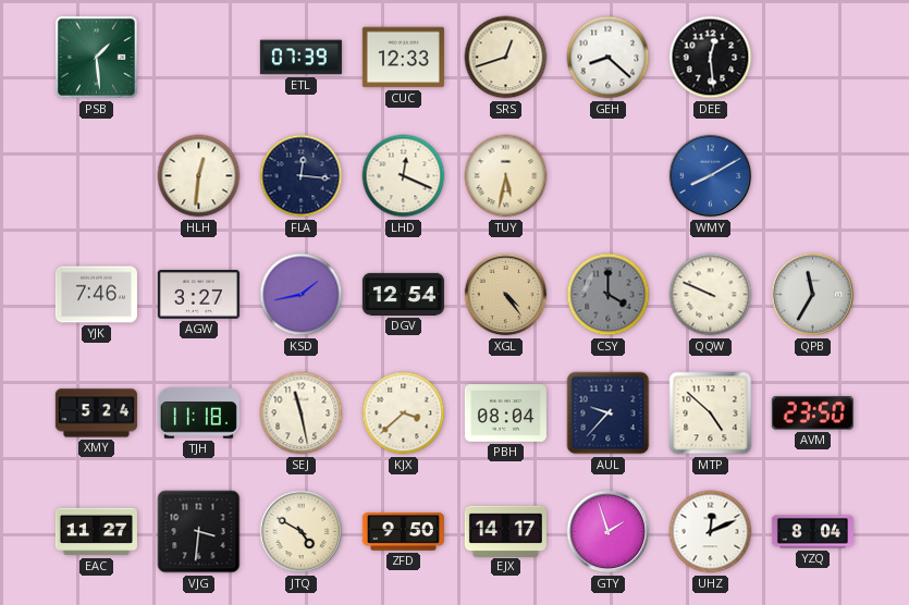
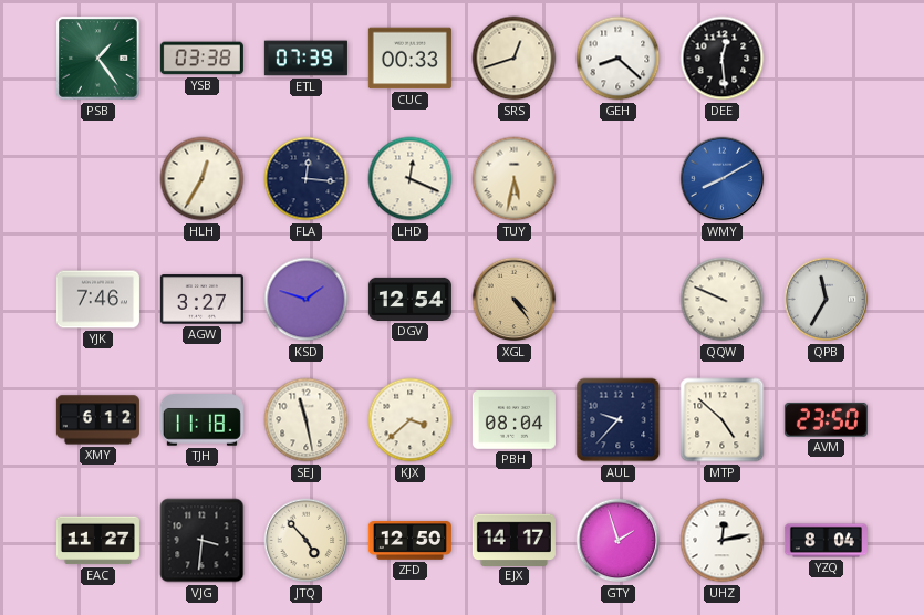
PSB: 1:29 -> 1:24 (98, 59)
YSB: none -> 03:38 (201, 59)
CUC: 12:33 -> 00:33 (409, 59)
HLH: 12:31 -> 12:35 (203, 179)
KSD: 1:43 -> 1:48 (307, 300)
CSY: 4:00 -> none (609, 295)
XMY: 5:24 -> 6:12 (97, 420)
JTQ: 4:50 -> 4:53 (307, 541)
ZFD: 9:50 -> 12:50 (409, 541)
UHZ: 12:11 -> 12:13 (723, 541)
